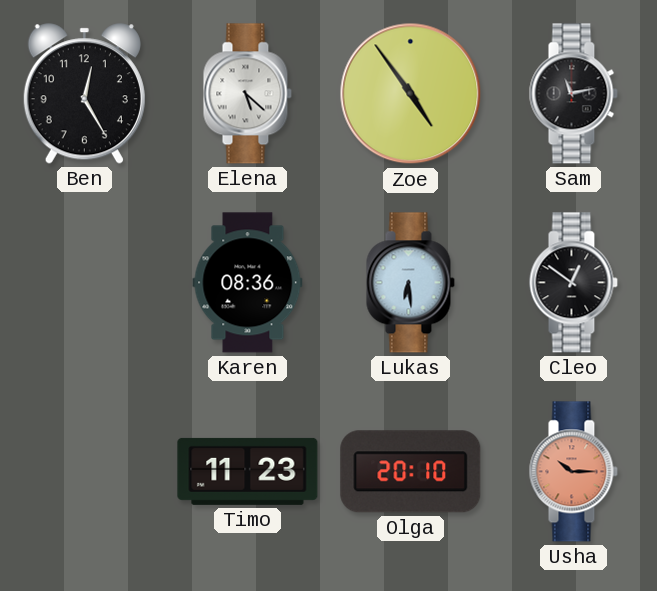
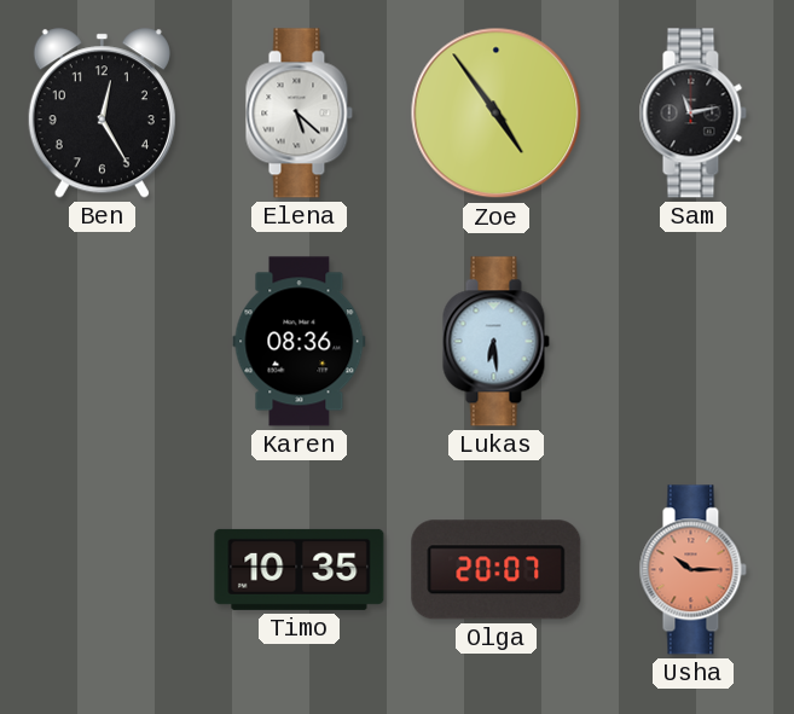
Cleo: 12:51 -> none (573, 283)
Timo: 11:23 -> 10:35 (300, 569)
Olga: 20:10 -> 20:07 (497, 570)
